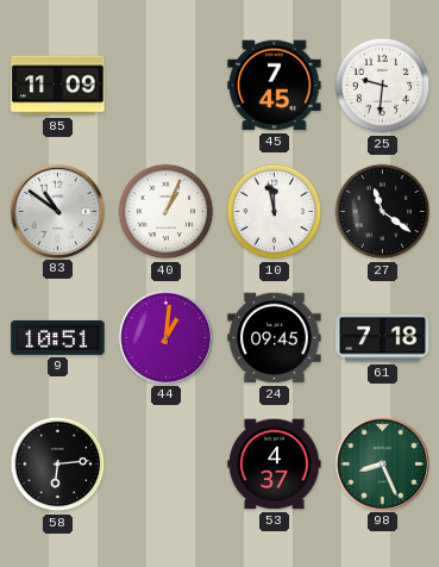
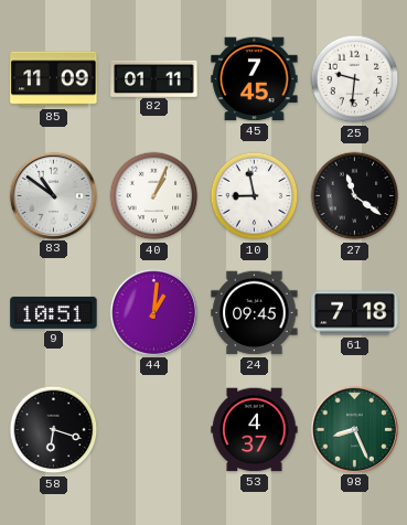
82: none -> 01:11 (154, 78)
10: 11:58 -> 8:58 (255, 196)
58: 6:14 -> 6:18 (54, 430)
